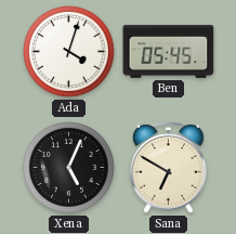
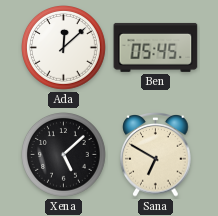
Ada: 4:03 -> 12:08 (64, 48)
Xena: 5:04 -> 5:08 (64, 155)
